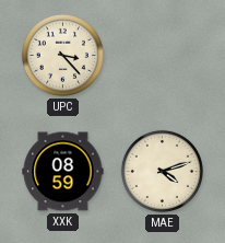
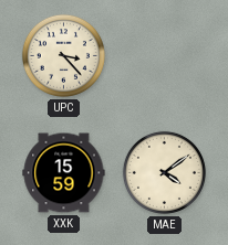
XXK: 08:59 -> 15:59 (64, 173)
MAE: 4:12 -> 4:09 (164, 172)
